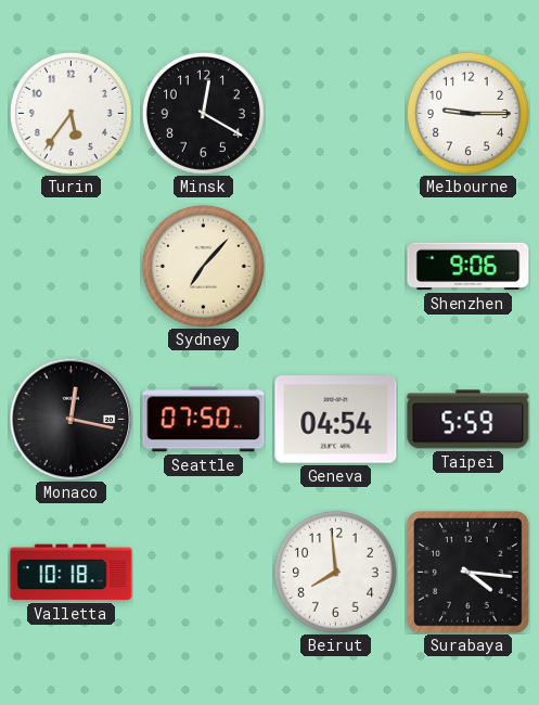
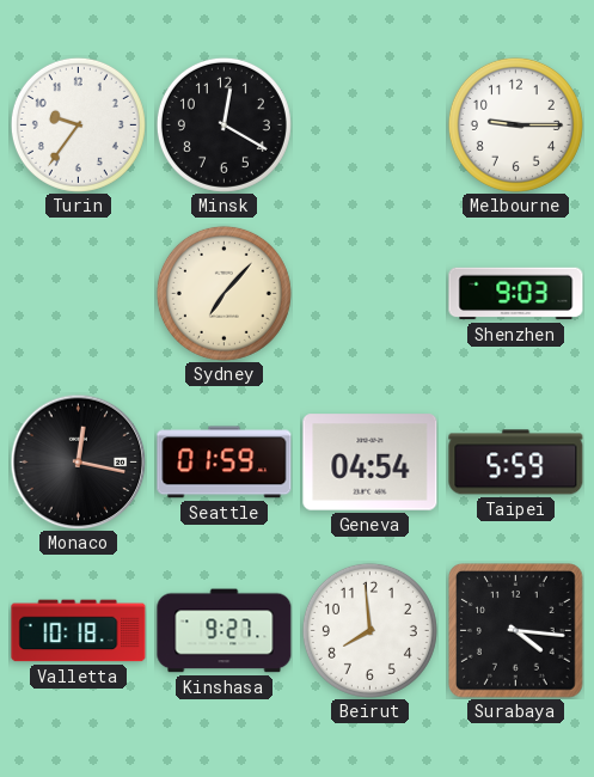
Turin: 5:36 -> 9:36 (78, 124)
Shenzhen: 9:06 -> 9:03 (516, 294)
Seattle: 07:50 -> 01:59 (225, 463)
Kinshasa: none -> 9:27 (225, 631)
